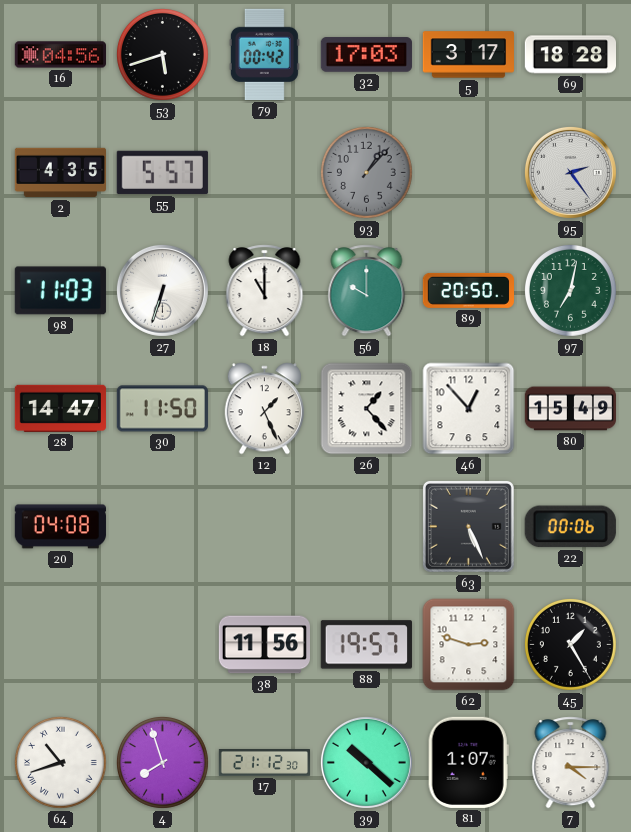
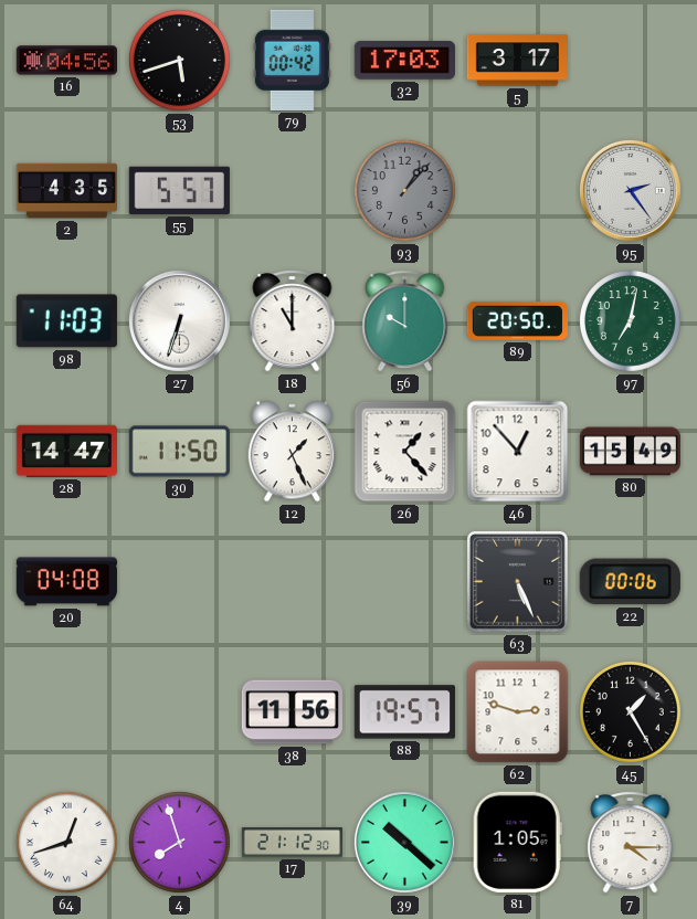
69: 18:28 -> none (570, 55)
64: 10:42 -> 12:42 (66, 842)
81: 1:07 -> 1:05 (517, 842)
